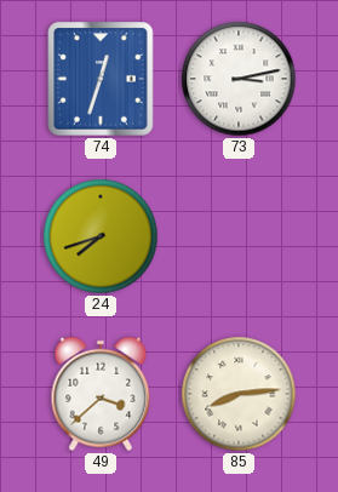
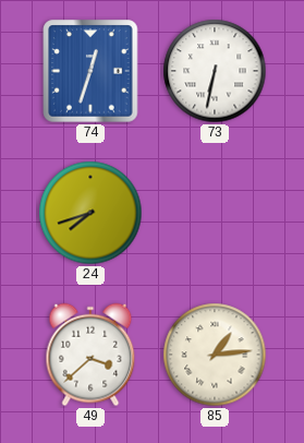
73: 3:13 -> 6:32 (215, 71)
85: 8:14 -> 1:14 (215, 355)
